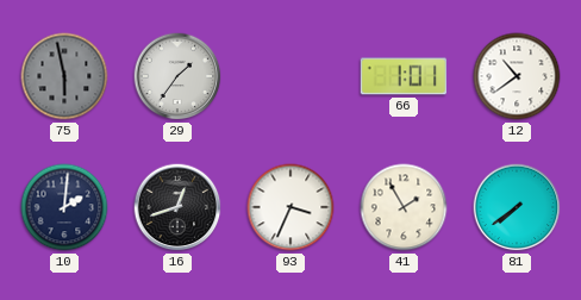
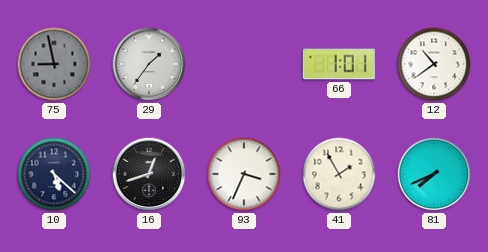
75: 5:58 -> 8:58 (54, 64)
10: 2:01 -> 5:22 (54, 174)
81: 7:39 -> 7:41 (434, 174)
